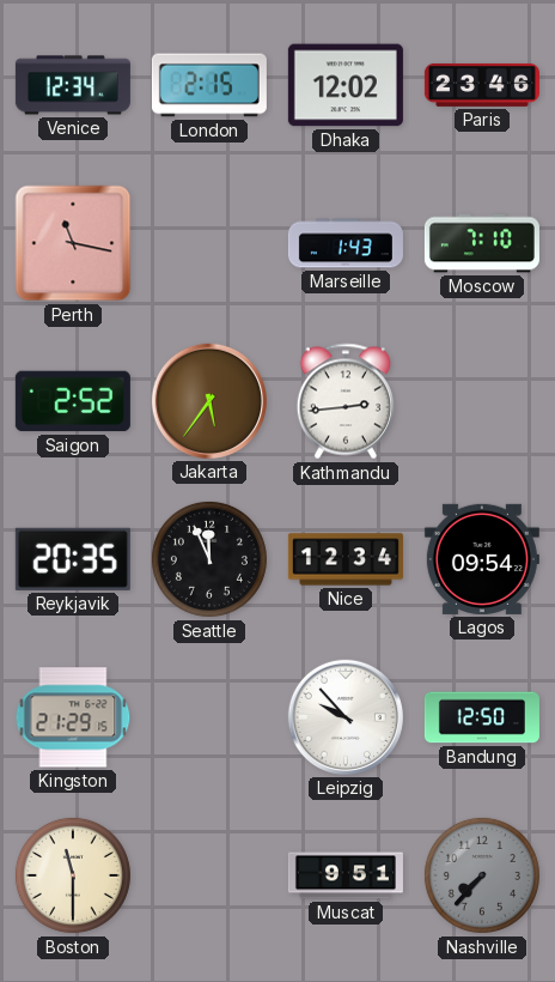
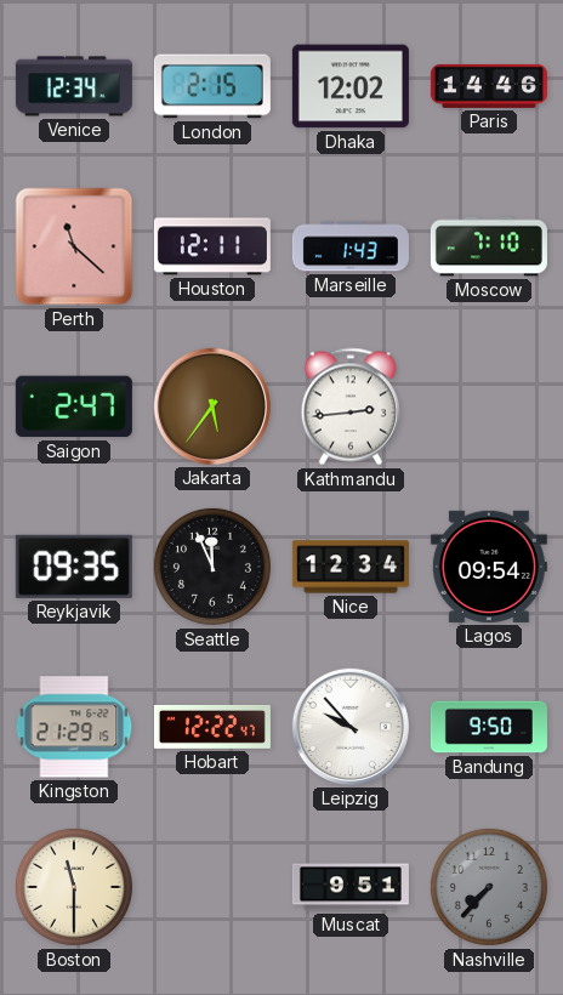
Paris: 23:46 -> 14:46 (489, 86)
Perth: 11:17 -> 11:22 (74, 246)
Houston: none -> 12:11 (212, 246)
Saigon: 2:52 -> 2:47 (74, 406)
Reykjavik: 20:35 -> 09:35 (74, 567)
Hobart: none -> 12:22 (212, 727)
Bandung: 12:50 -> 9:50 (489, 727)
